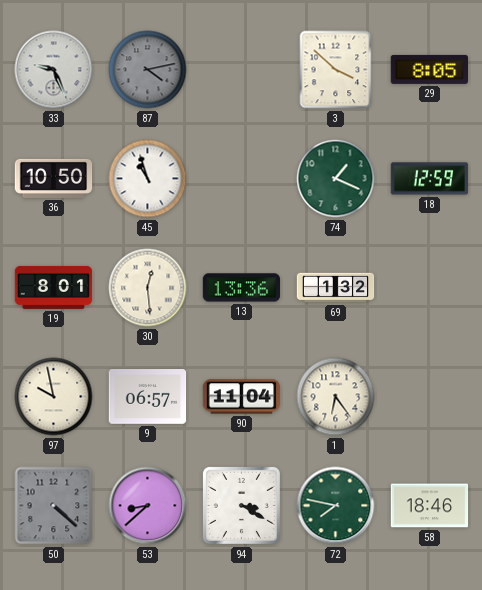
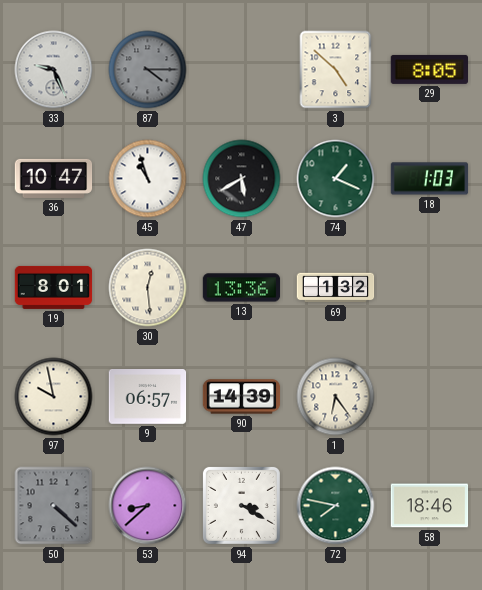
87: 4:13 -> 4:15 (148, 70)
3: 3:52 -> 4:52 (336, 70)
36: 10:50 -> 10:47 (54, 178)
47: none -> 5:40 (242, 179)
18: 12:59 -> 1:03 (430, 179)
90: 11:04 -> 14:39 (242, 397)
